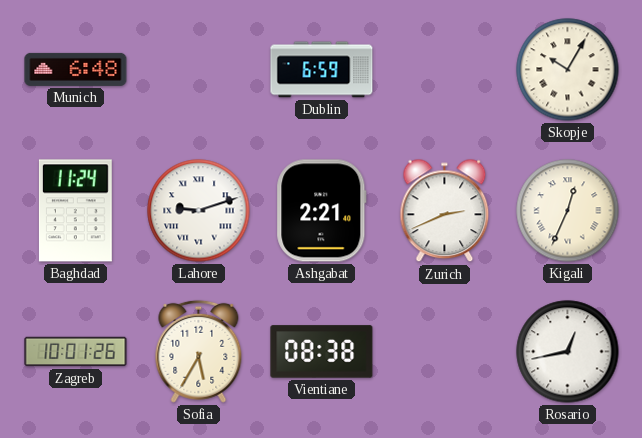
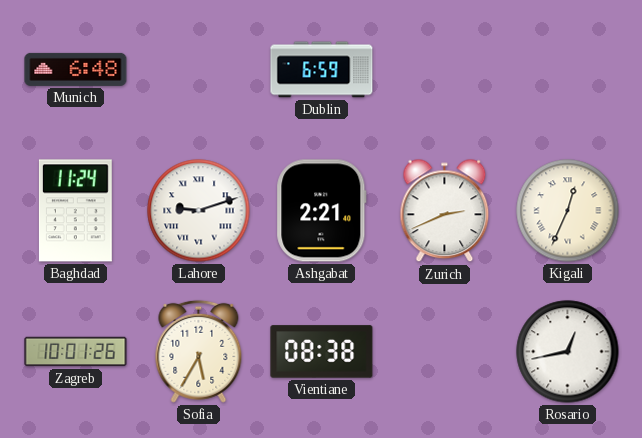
Skopje: 10:05 -> none (568, 70)
